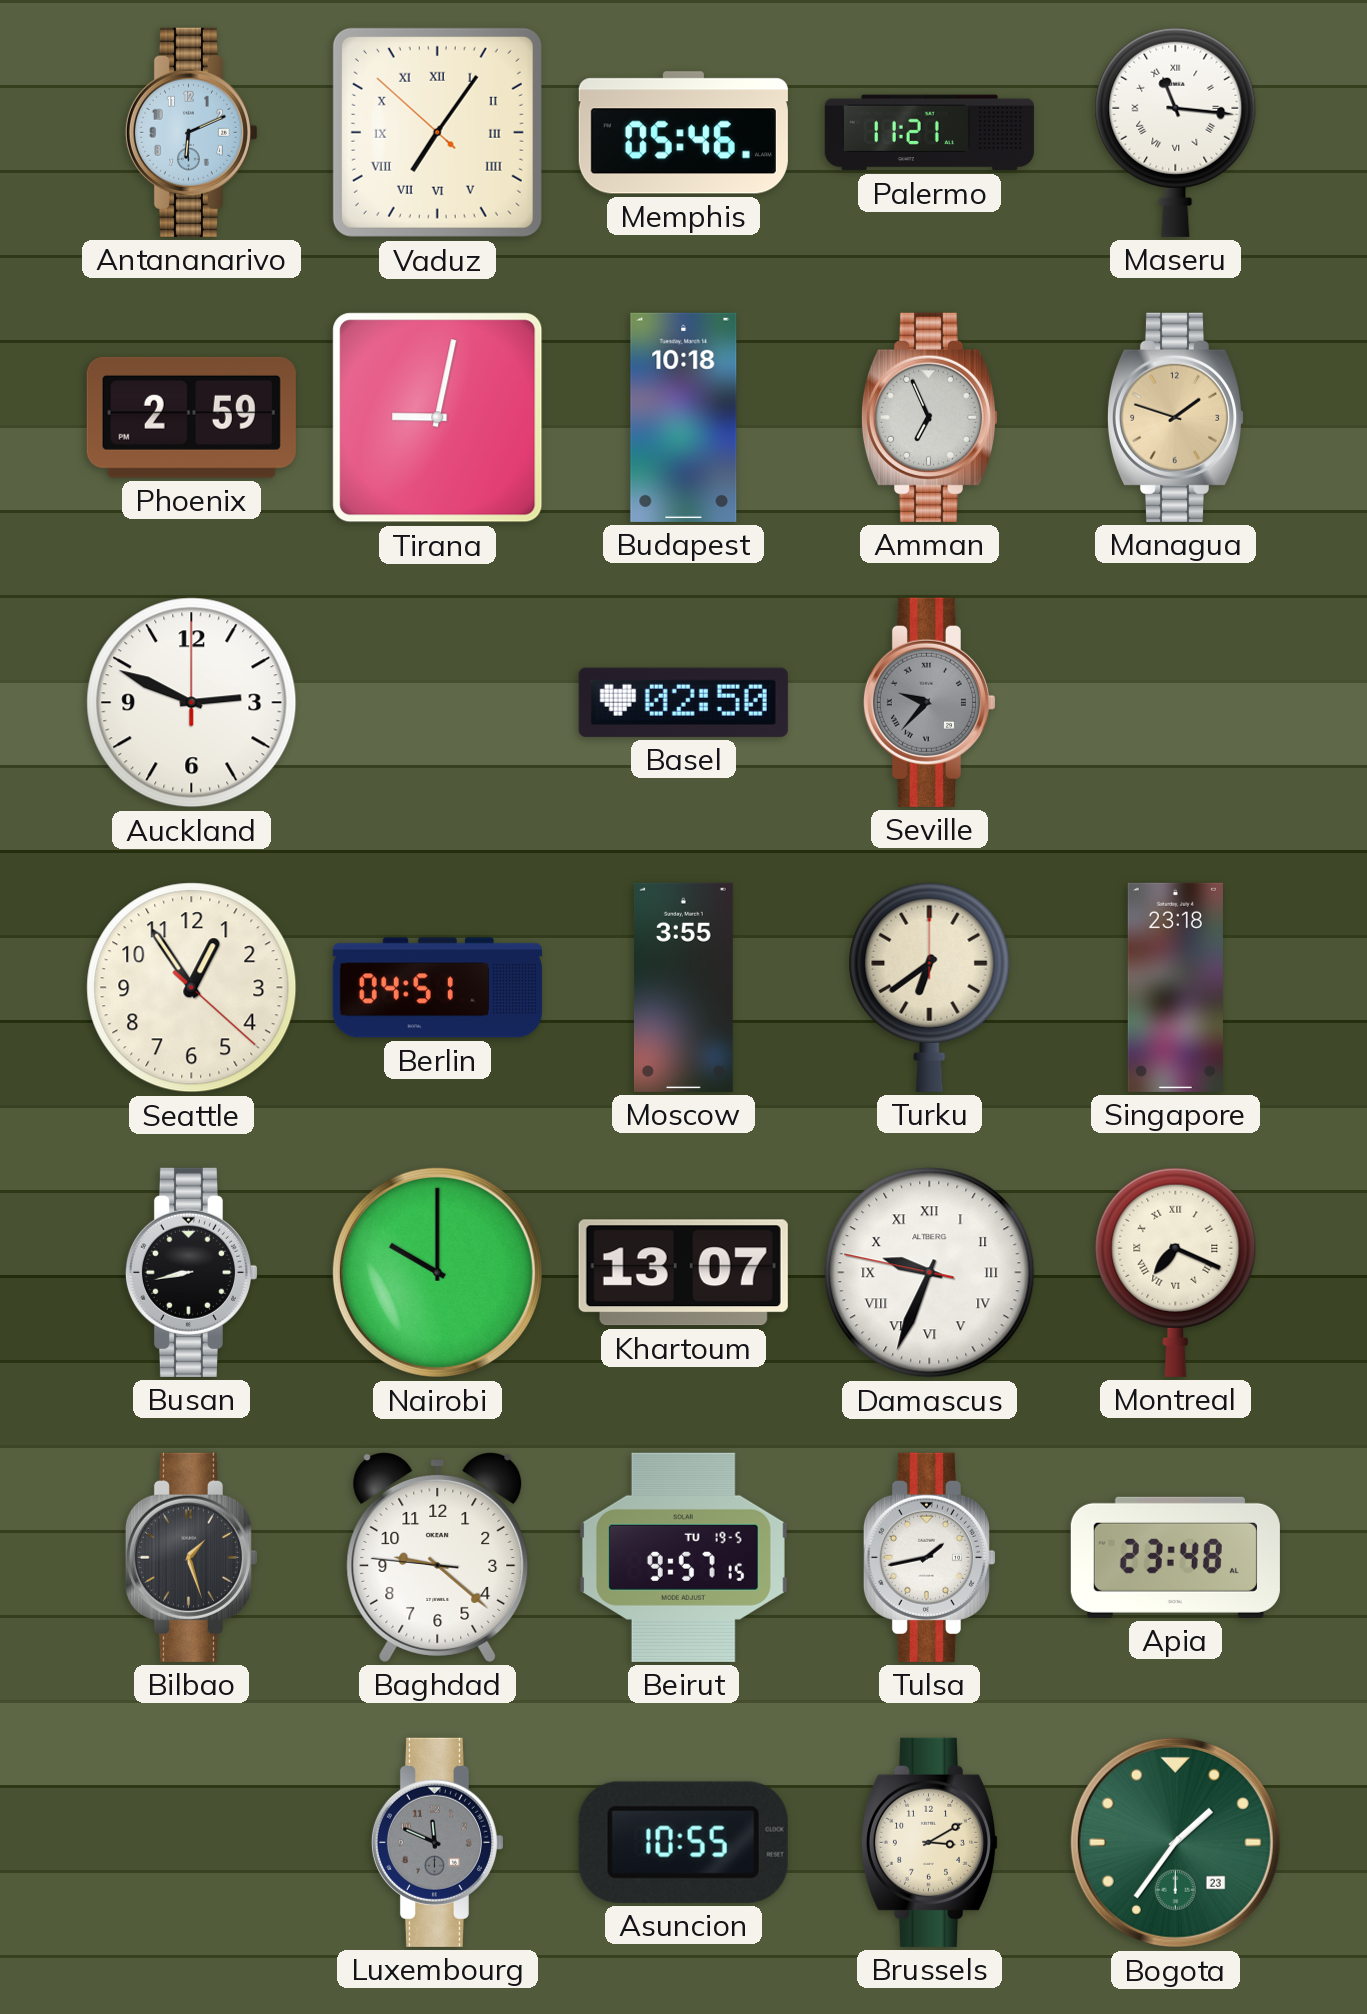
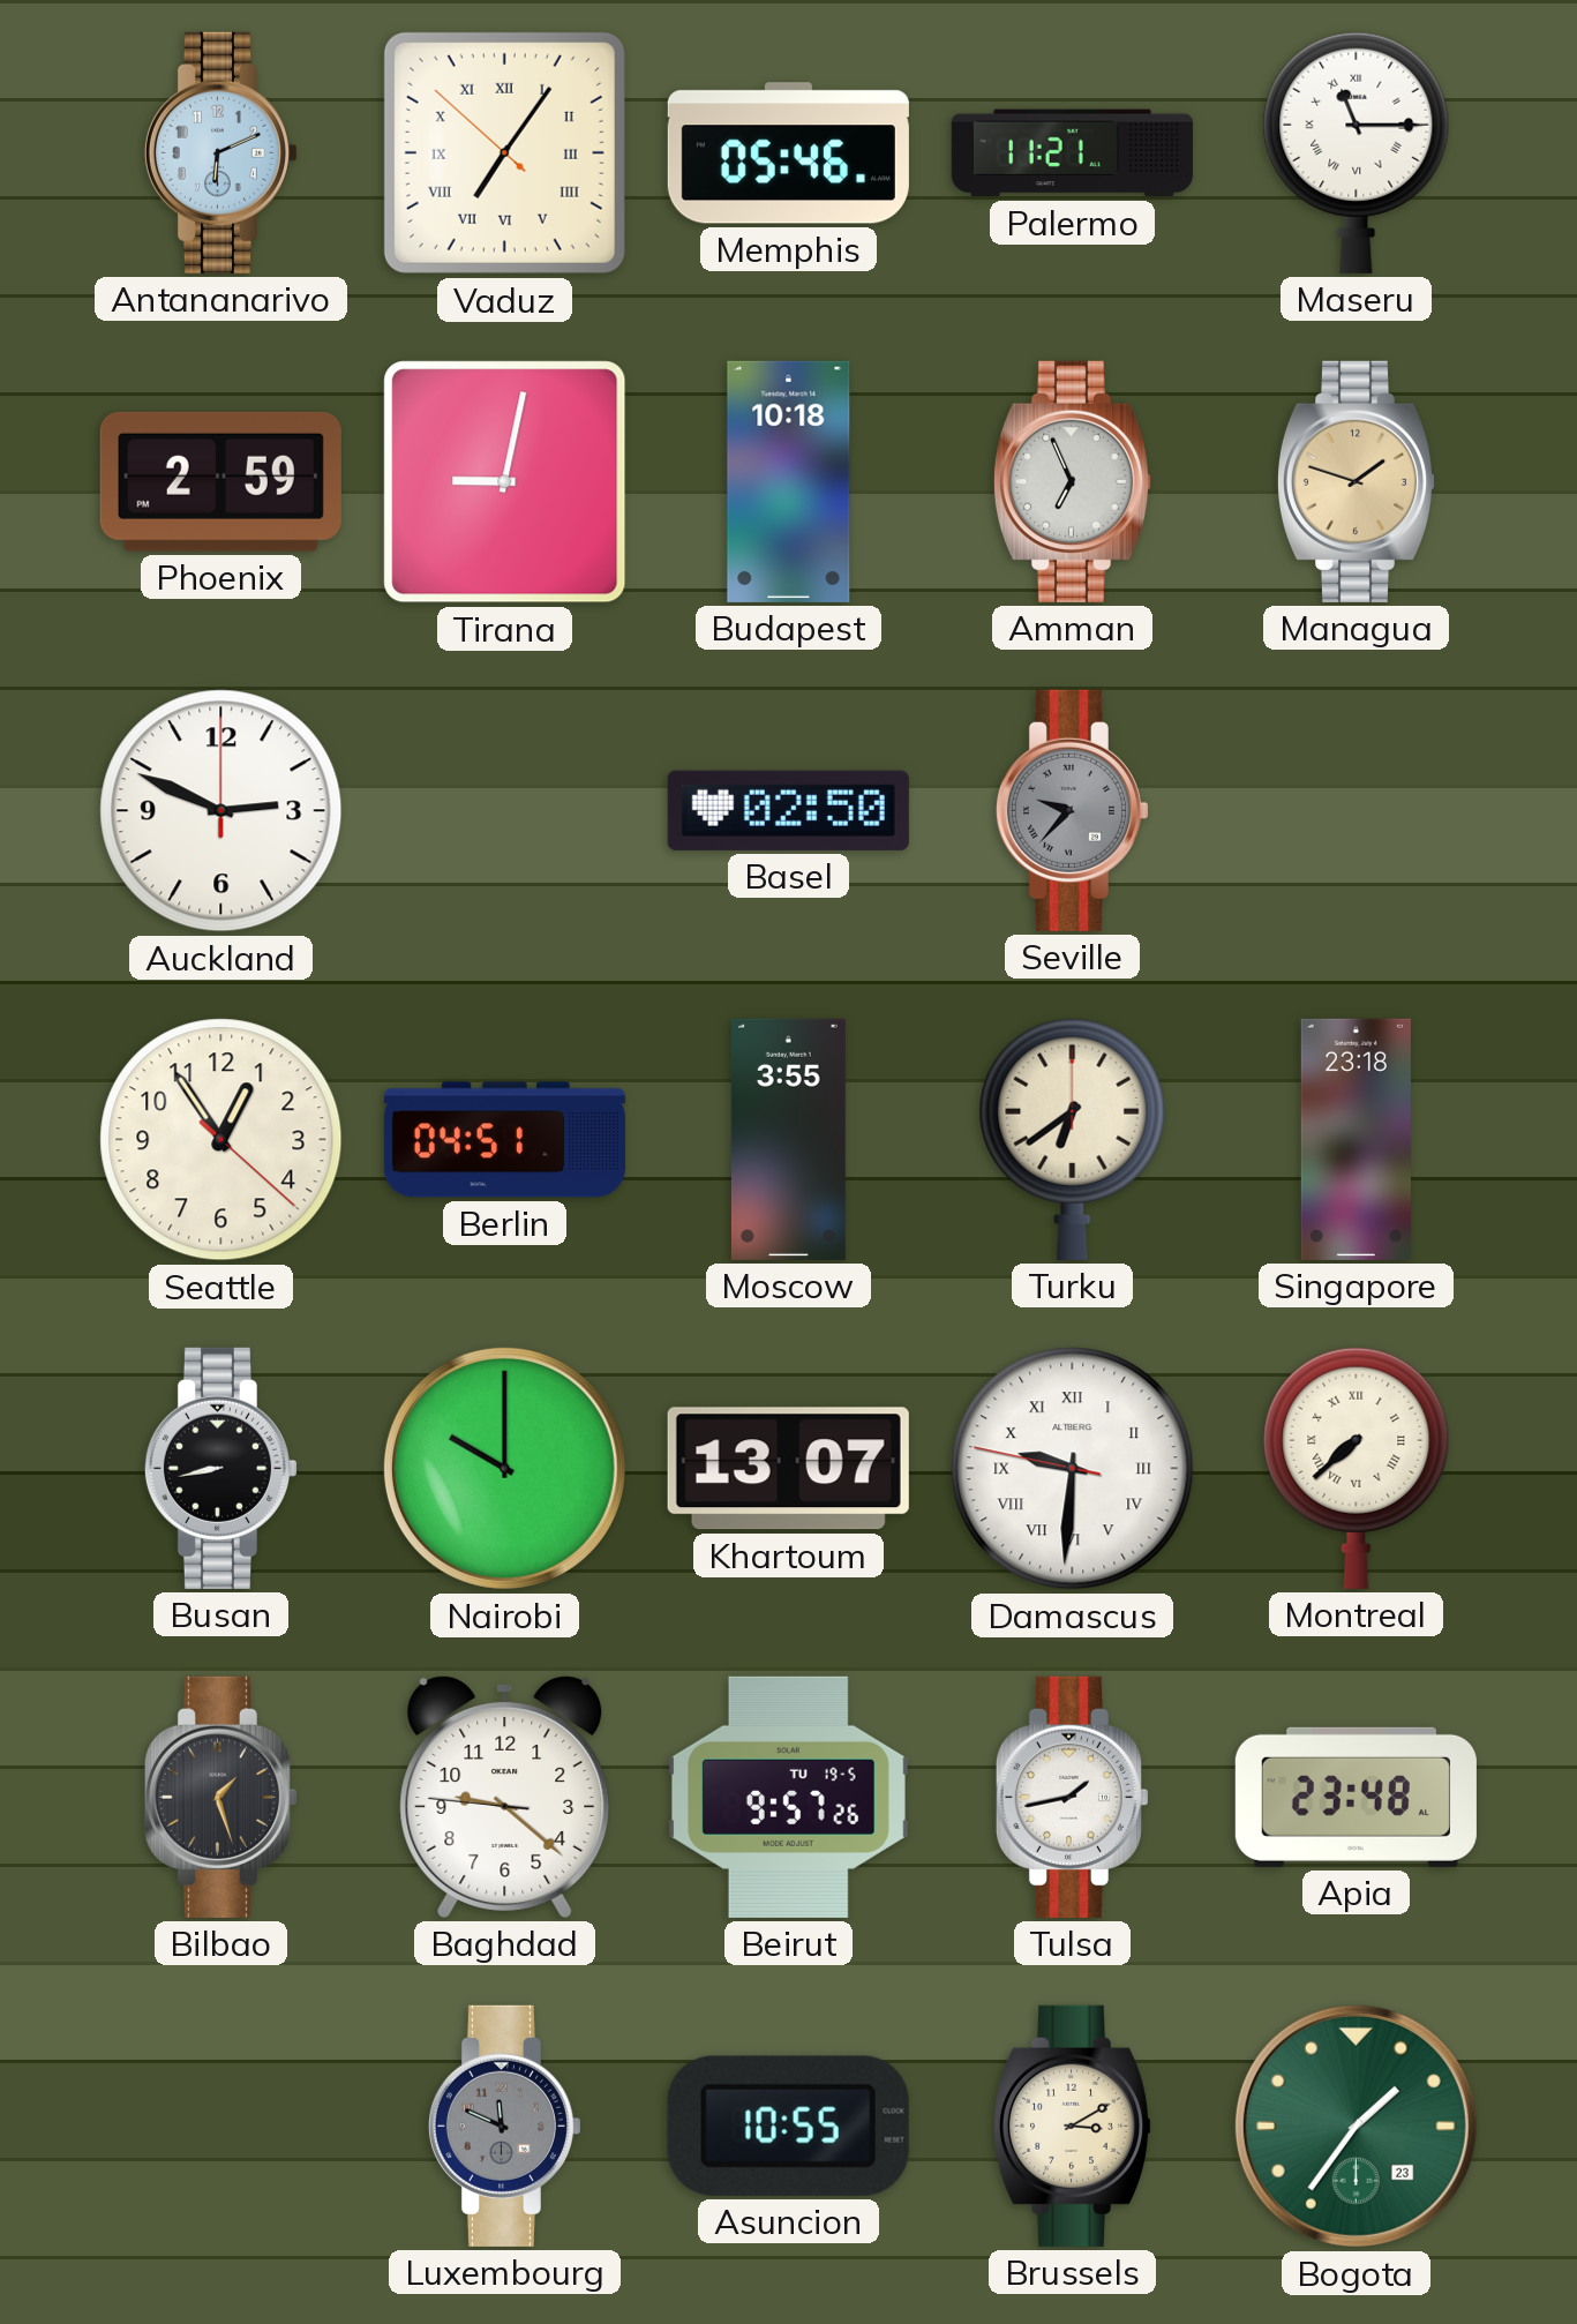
Maseru: 11:16 -> 11:15 (1357, 152)
Damascus: 9:33 -> 9:30 (1073, 1469)
Montreal: 7:19 -> 7:38 (1357, 1468)
Beirut: 9:57:15 -> 9:57:26 (788, 1797)
